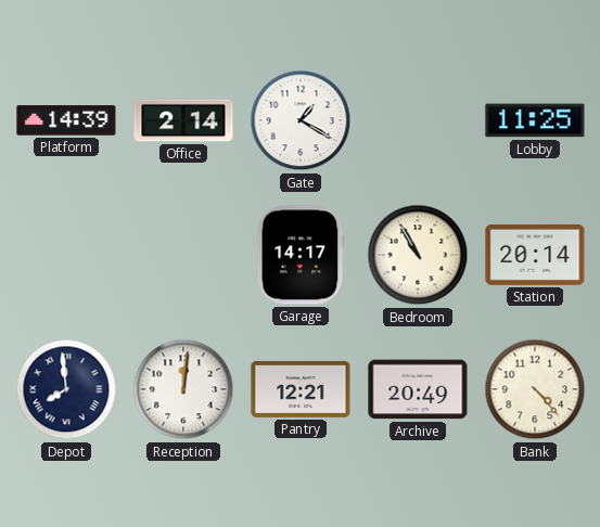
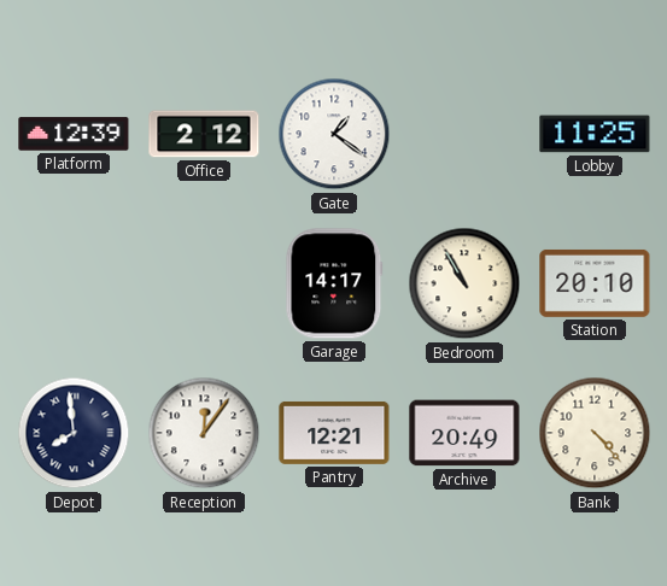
Platform: 14:39 -> 12:39 (74, 134)
Office: 2:14 -> 2:12 (204, 134)
Gate: 1:20 -> 1:21 (334, 134)
Station: 20:14 -> 20:10 (595, 283)
Reception: 12:01 -> 12:06 (204, 433)
